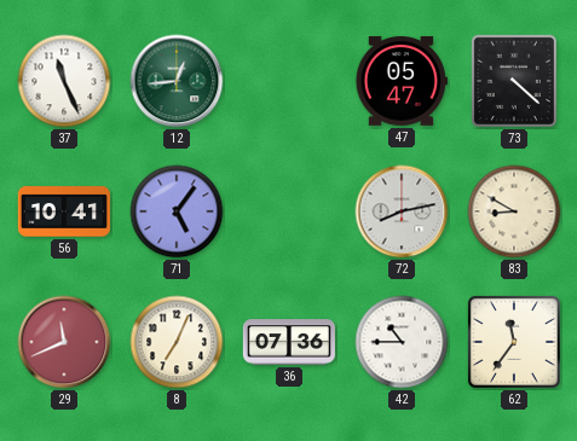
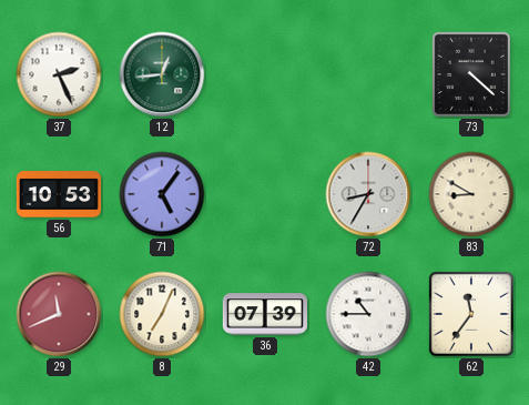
37: 11:26 -> 2:26 (59, 74)
47: 05:47 -> none (402, 81)
56: 10:41 -> 10:53 (59, 194)
72: 8:13 -> 8:35 (368, 194)
36: 07:36 -> 07:39 (265, 314)
